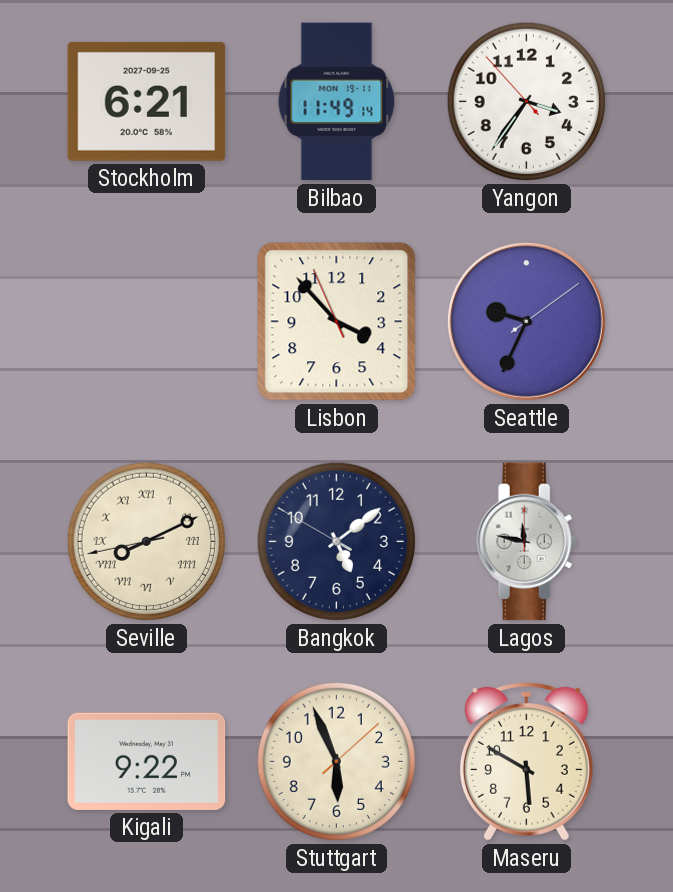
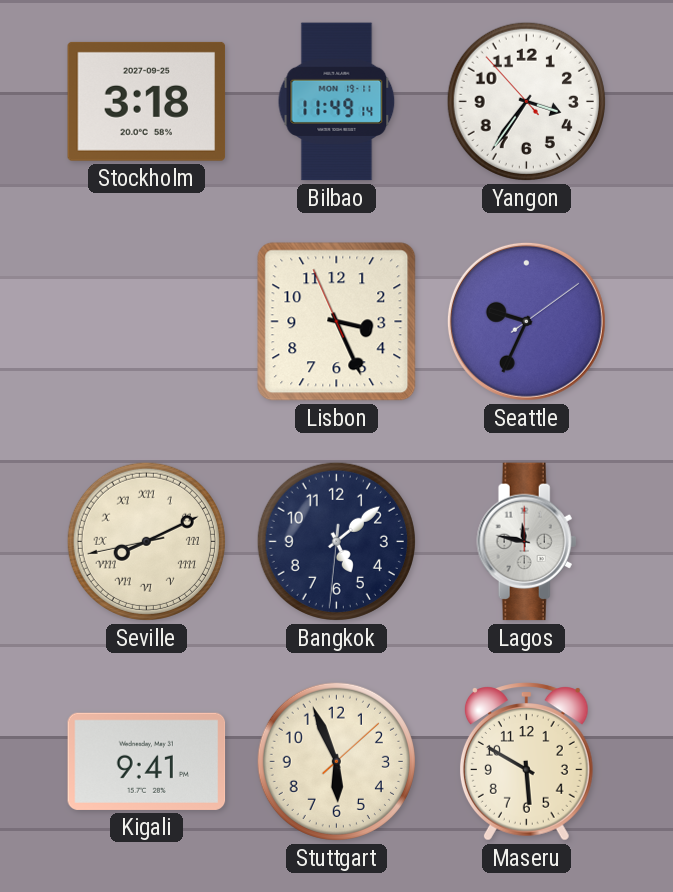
Stockholm: 6:21 -> 3:18 (147, 101)
Lisbon: 3:52 -> 3:25 (337, 322)
Bangkok: 5:08:50 -> 5:08:31 (336, 541)
Kigali: 9:22 -> 9:41 (147, 761)
